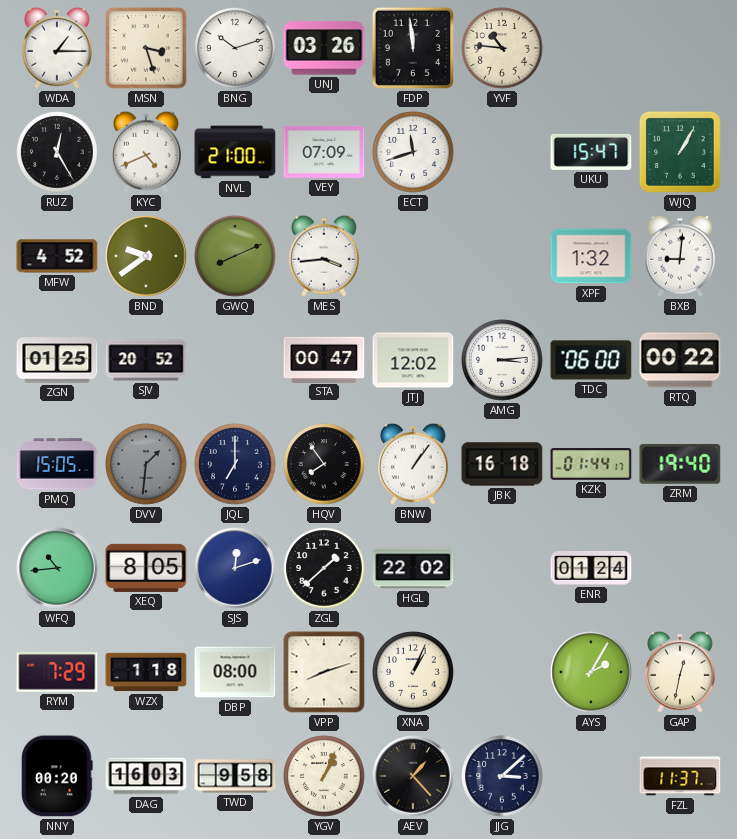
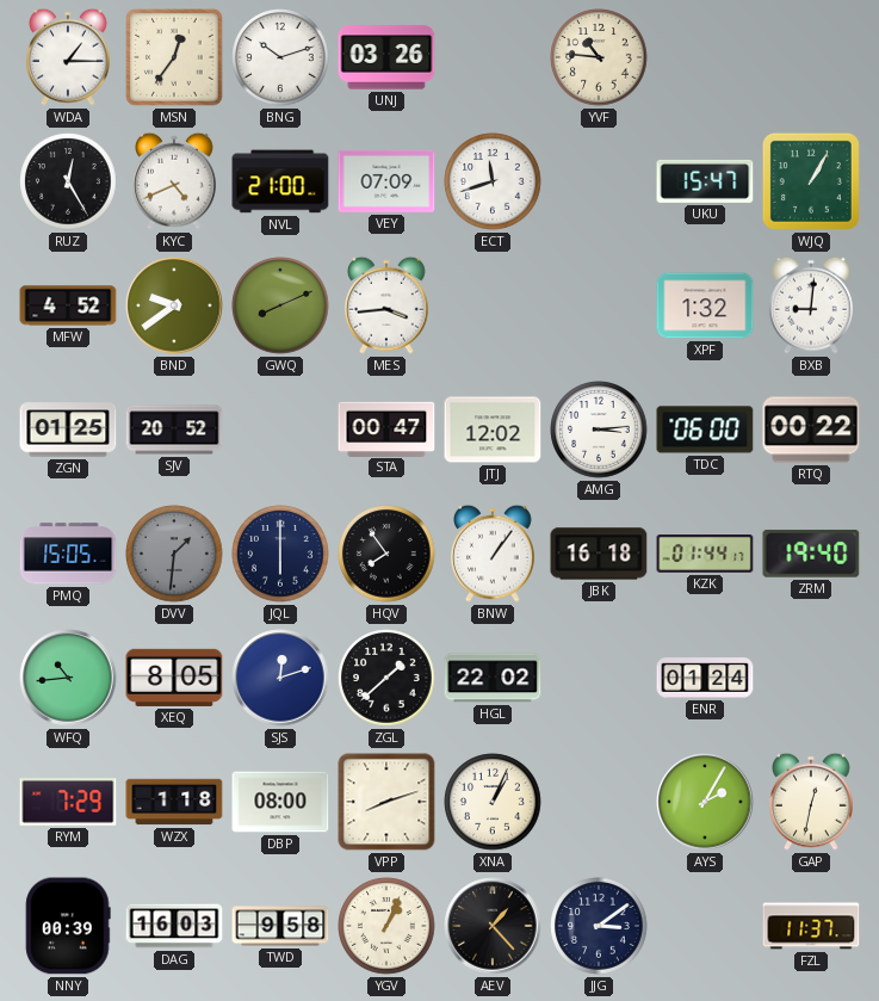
MSN: 3:27 -> 12:36 (174, 57)
FDP: 11:59 -> none (413, 48)
JQL: 7:00 -> 6:00 (280, 554)
NNY: 00:20 -> 00:39 (68, 926)
JJG: 3:08 -> 3:09 (599, 926)
